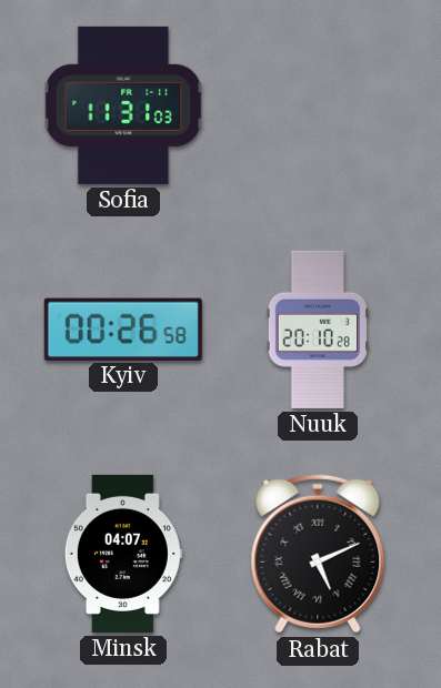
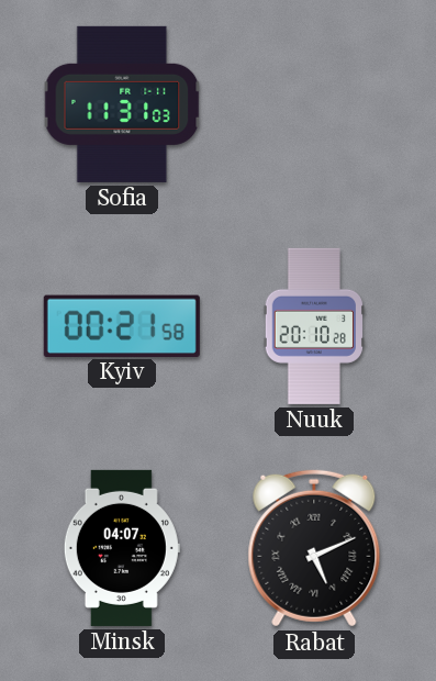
Kyiv: 00:26 -> 00:21 (122, 325)
